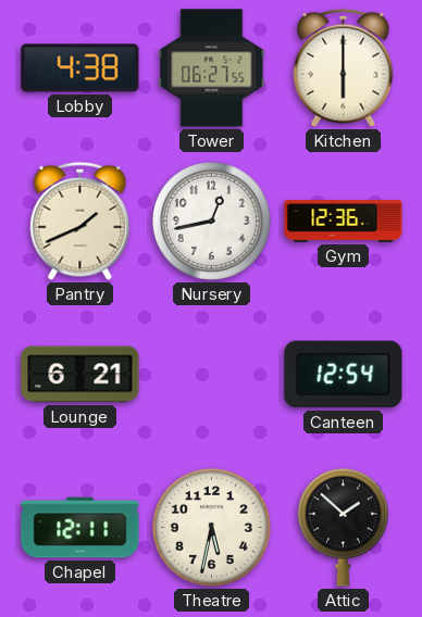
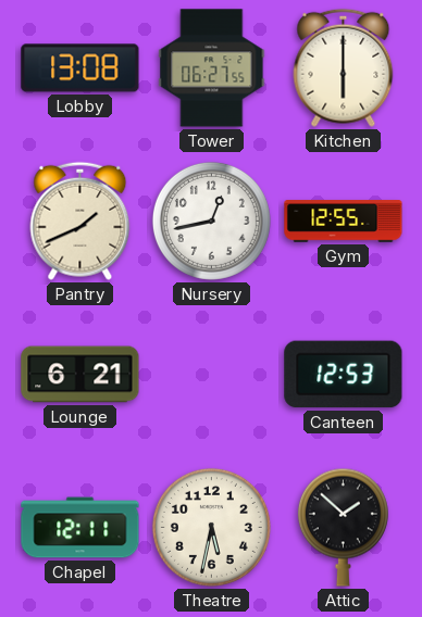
Lobby: 4:38 -> 13:08 (80, 68)
Gym: 12:36 -> 12:55 (344, 222)
Canteen: 12:54 -> 12:53 (344, 375)
